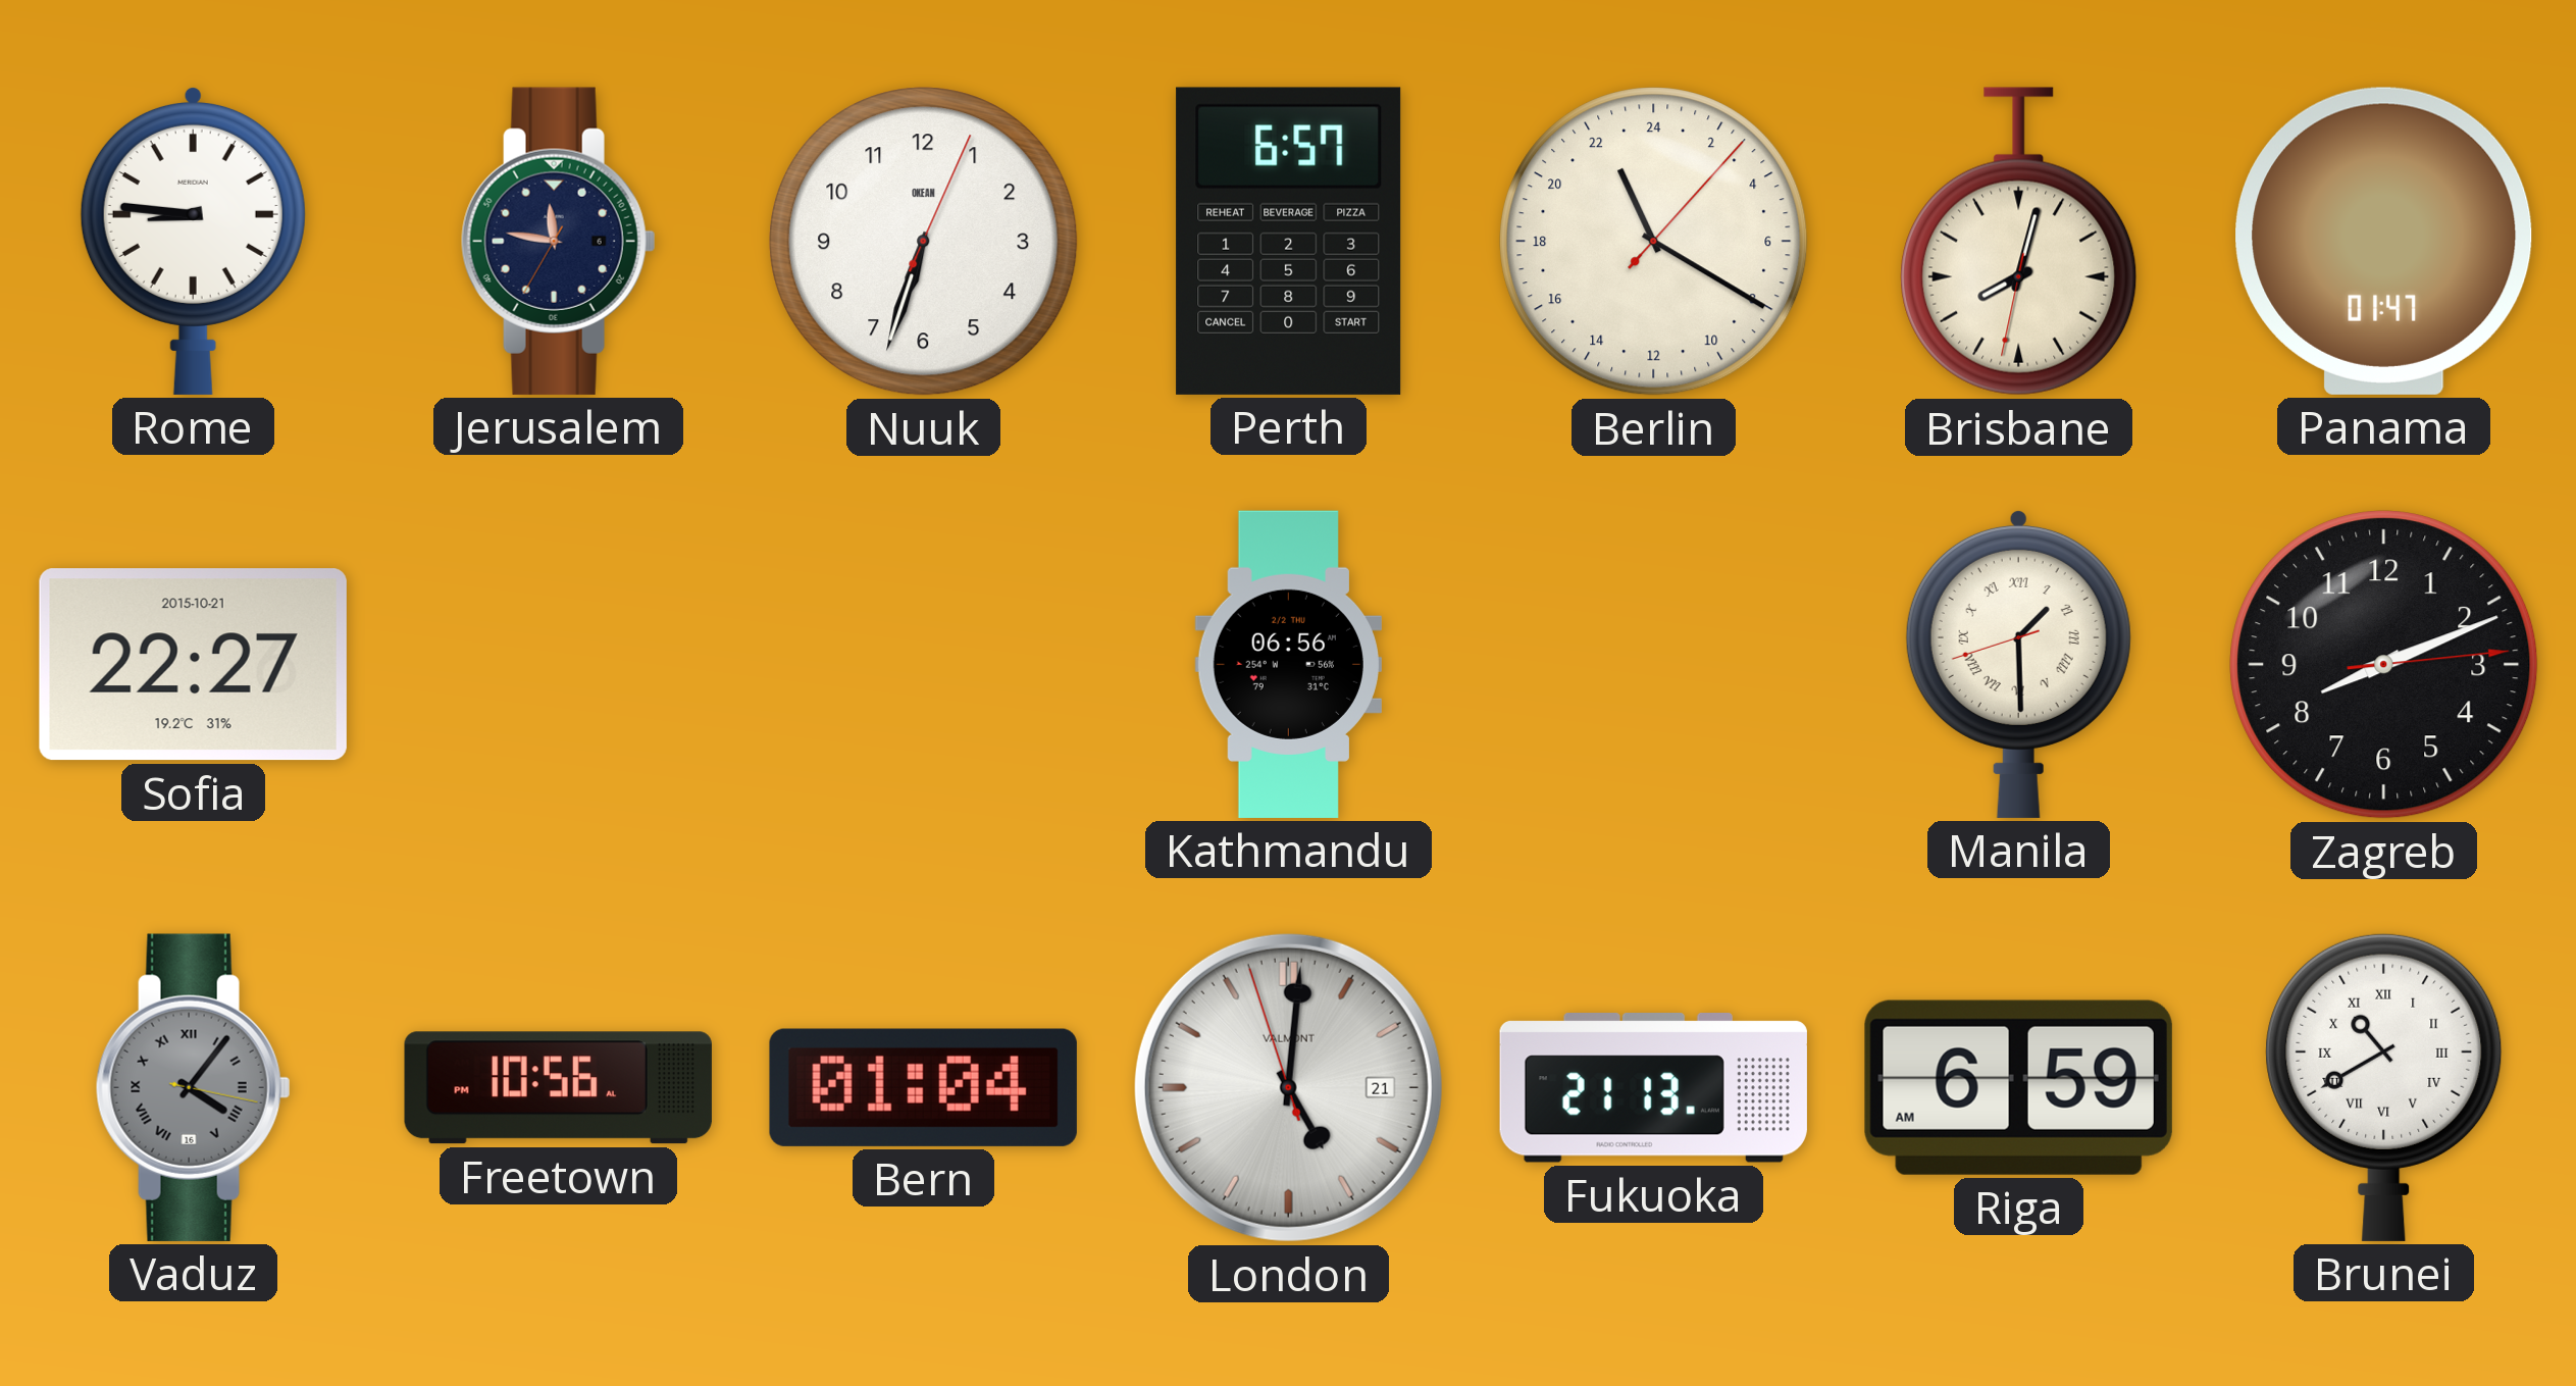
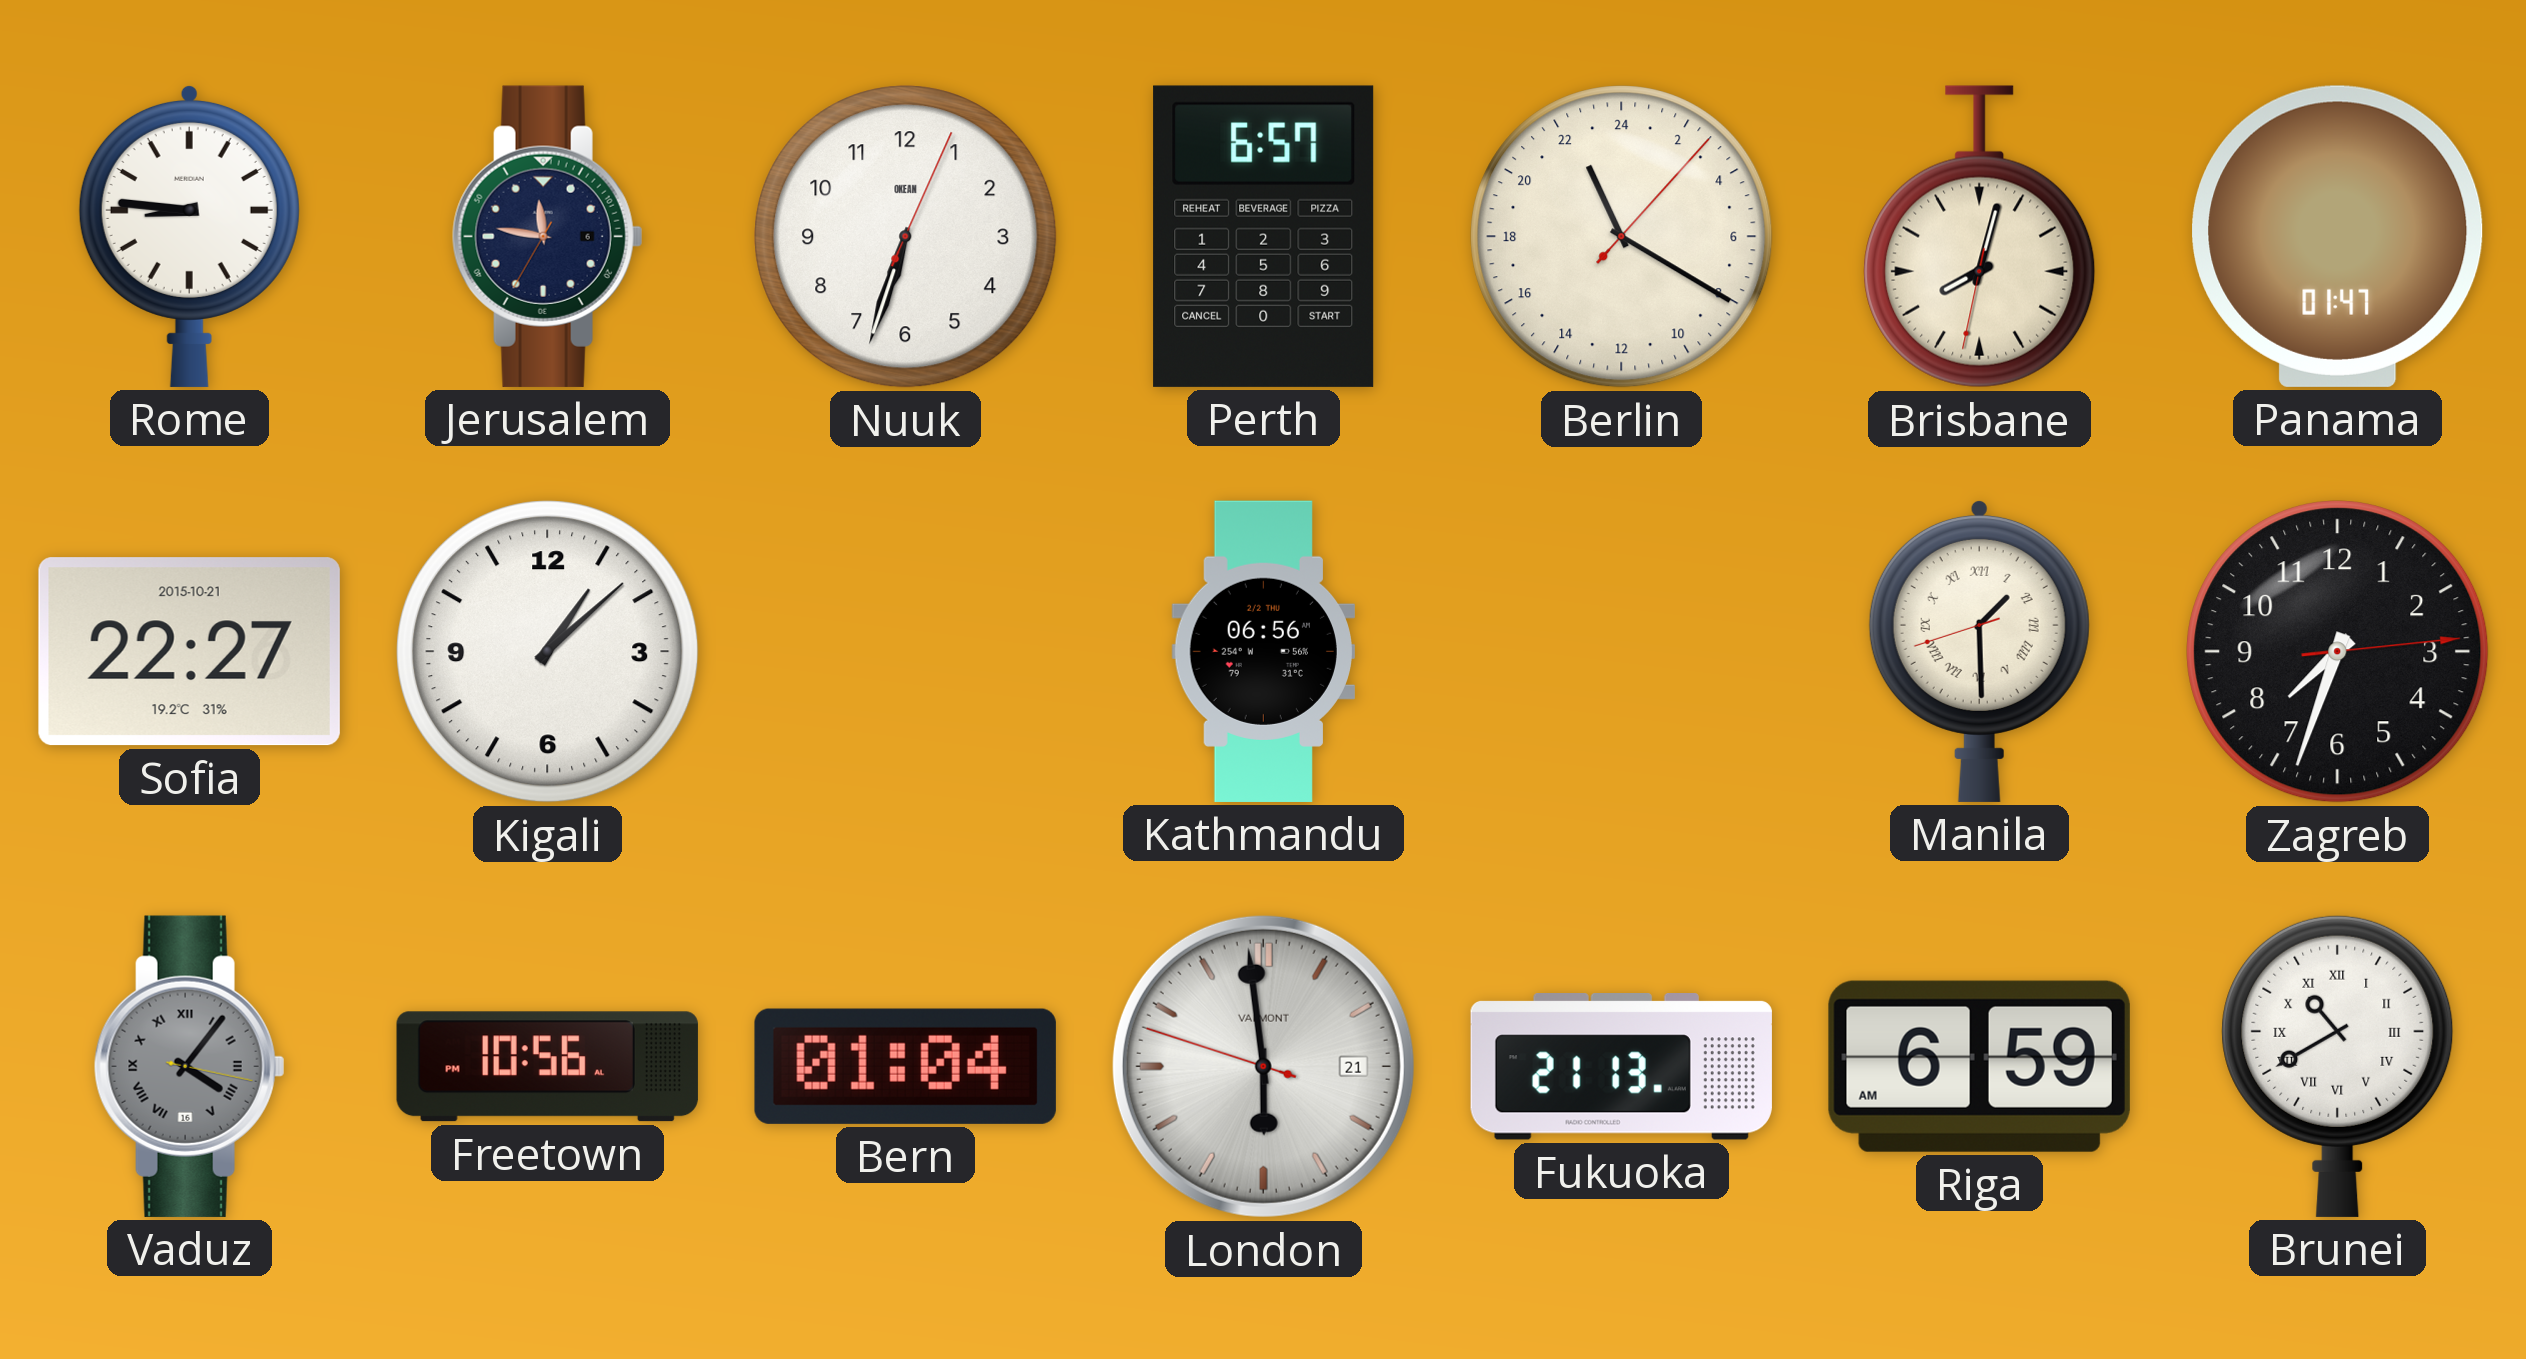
Kigali: none -> 1:08 (548, 652)
Zagreb: 8:11 -> 7:33 (2338, 652)
London: 5:00 -> 5:58 (1263, 1066)
